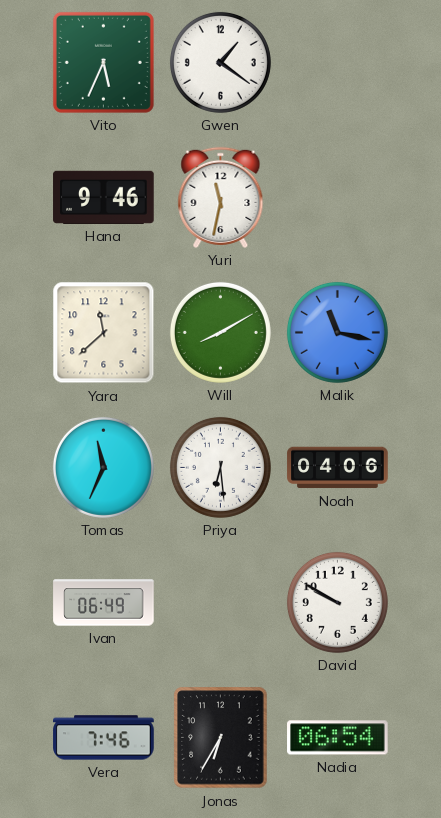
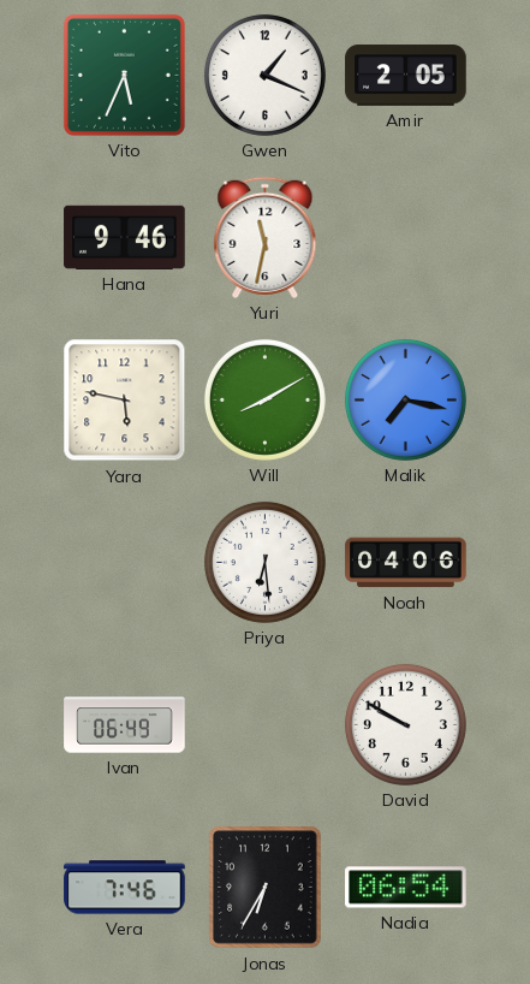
Gwen: 1:21 -> 1:19 (264, 75)
Amir: none -> 2:05 (406, 76)
Yara: 11:38 -> 5:47 (125, 401)
Malik: 11:17 -> 7:17 (405, 399)
Tomas: 11:34 -> none (103, 467)
